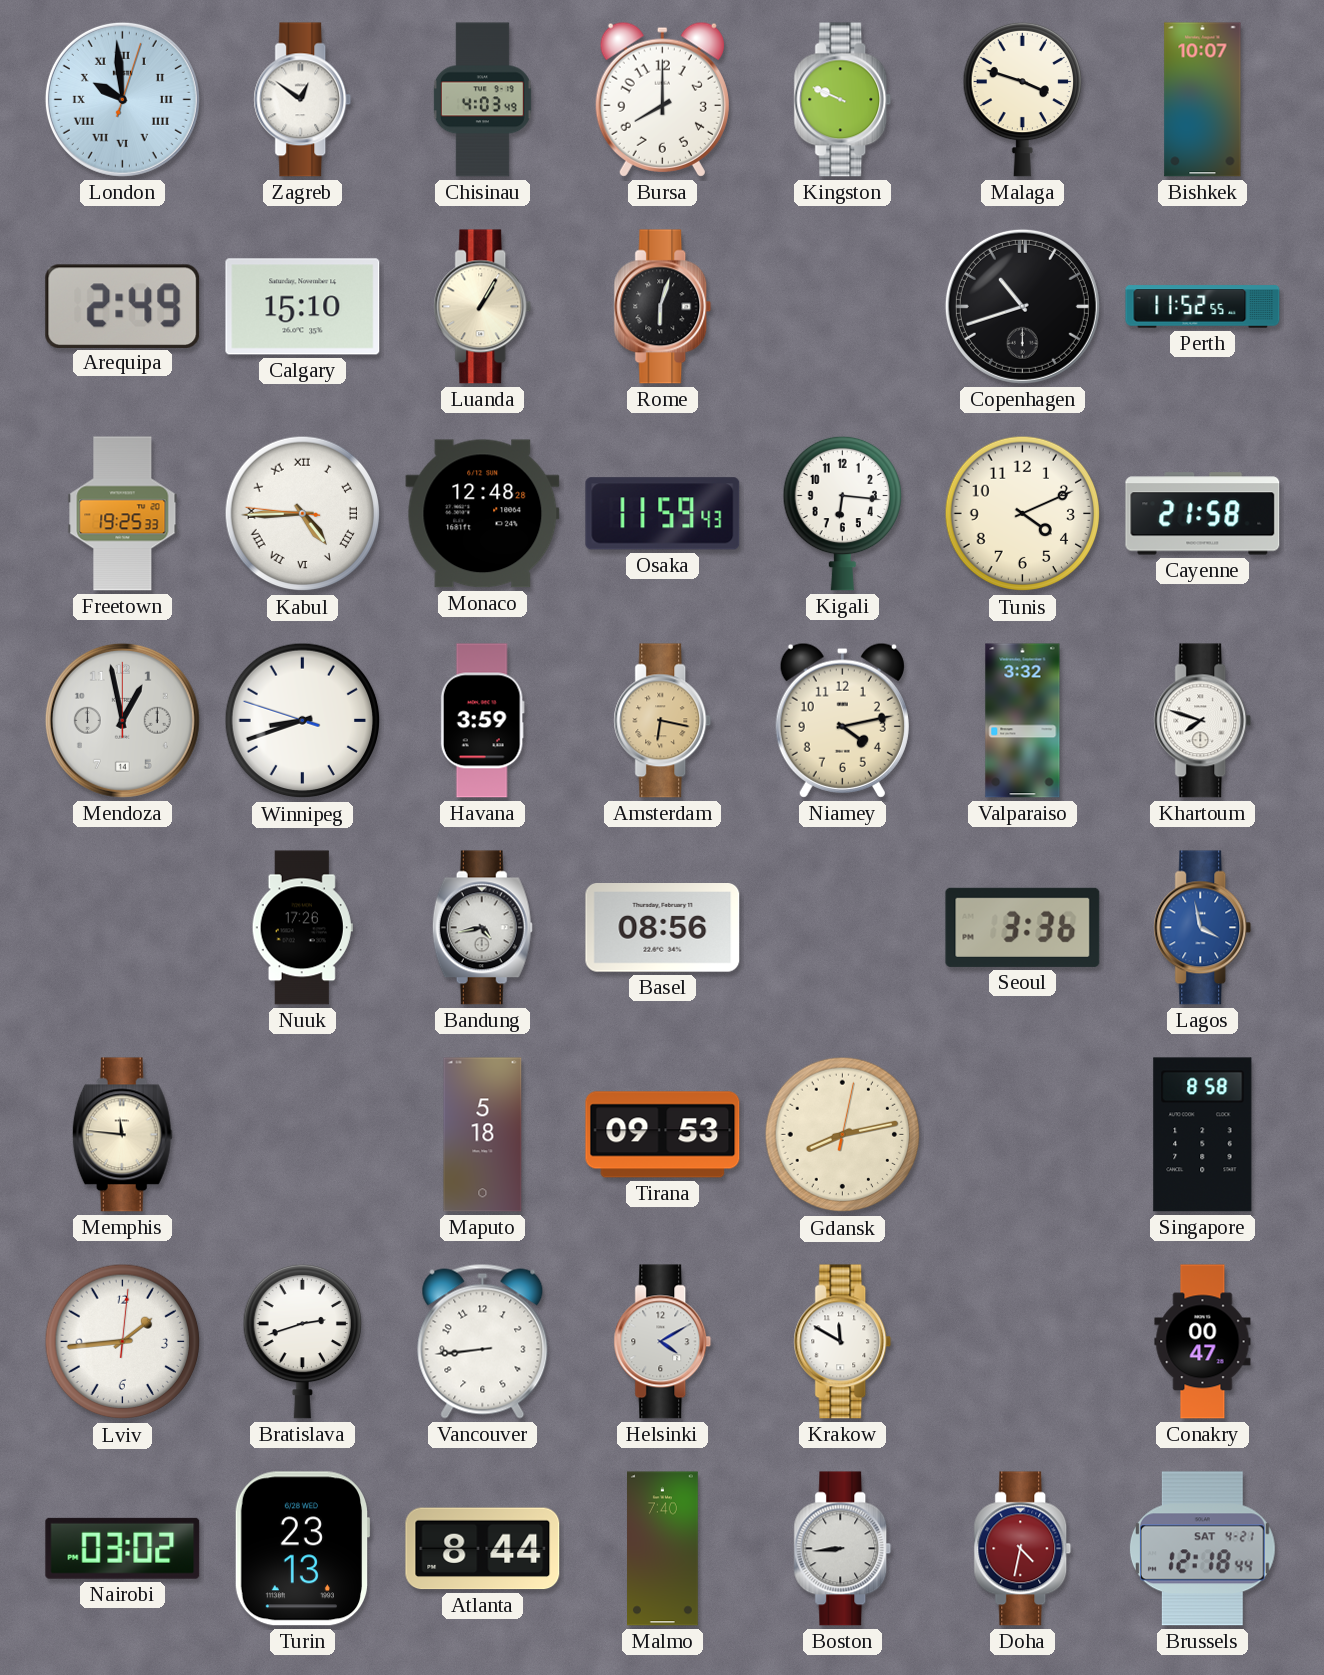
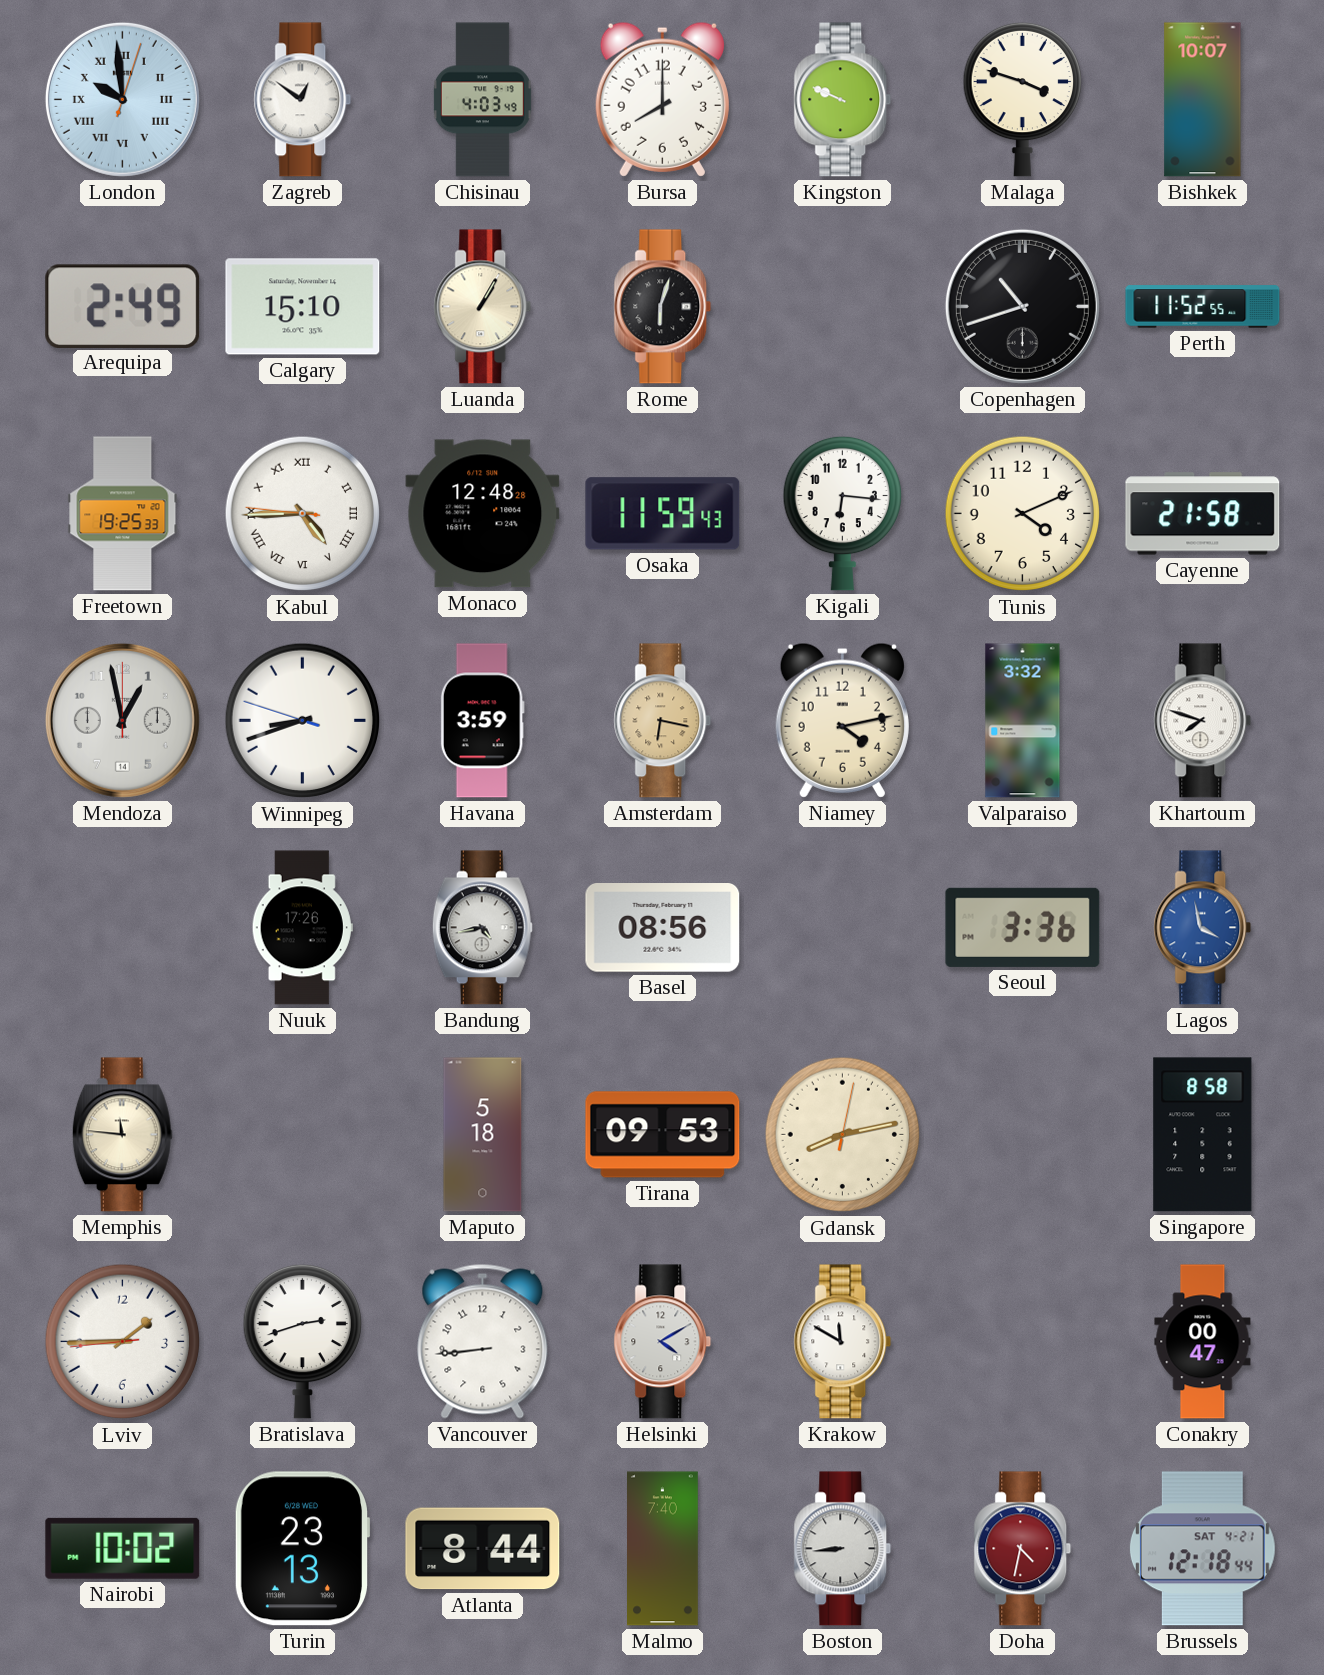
Lviv: 1:44:01 -> 1:44:44 (123, 1342)
Nairobi: 03:02 -> 10:02 (123, 1548)
